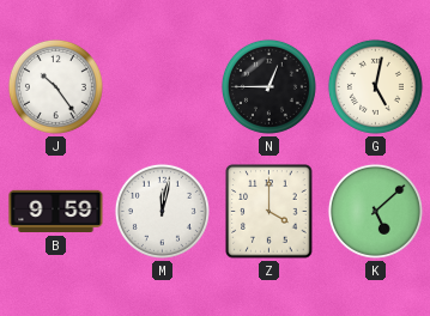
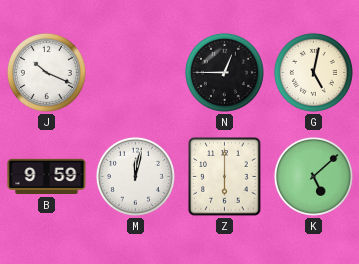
J: 10:24 -> 10:19 (46, 72)
Z: 4:00 -> 6:00 (225, 177)
